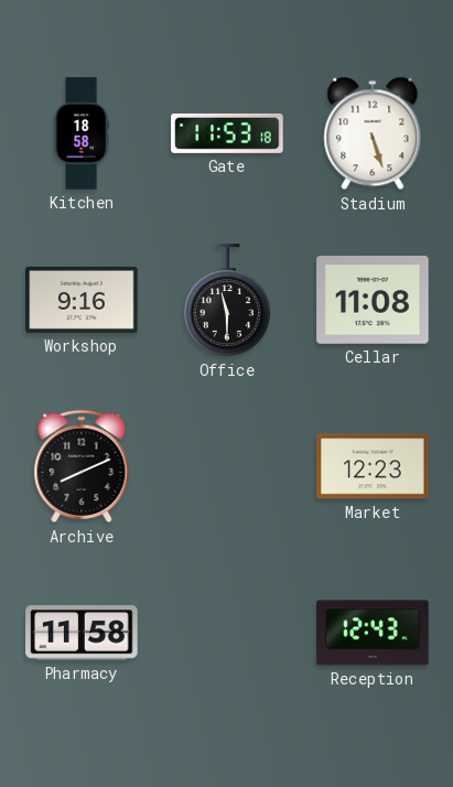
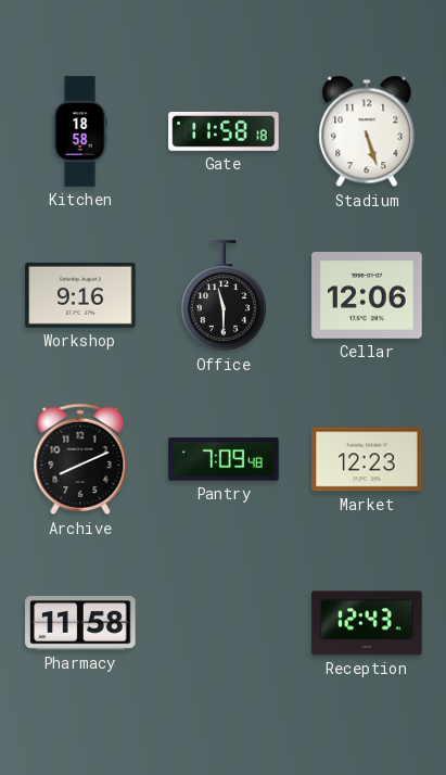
Gate: 11:53 -> 11:58 (224, 131)
Cellar: 11:08 -> 12:06 (367, 295)
Pantry: none -> 7:09 (224, 459)
